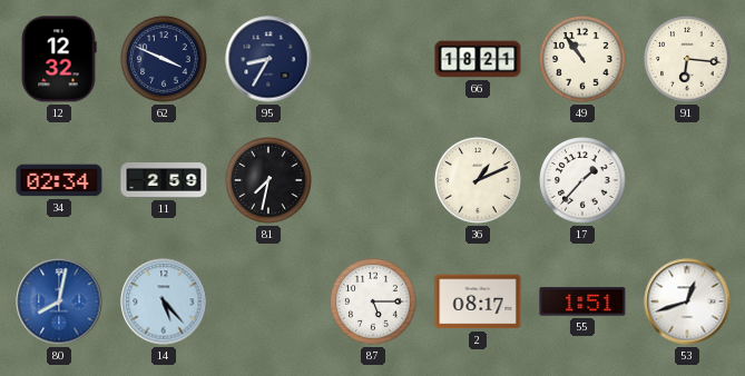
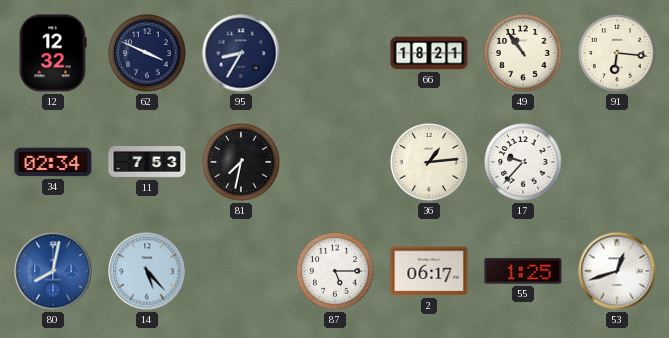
11: 2:59 -> 7:53 (147, 163)
36: 1:11 -> 1:14 (429, 162)
17: 1:37 -> 9:37 (523, 162)
2: 08:17 -> 06:17 (429, 271)
55: 1:51 -> 1:25 (523, 271)
